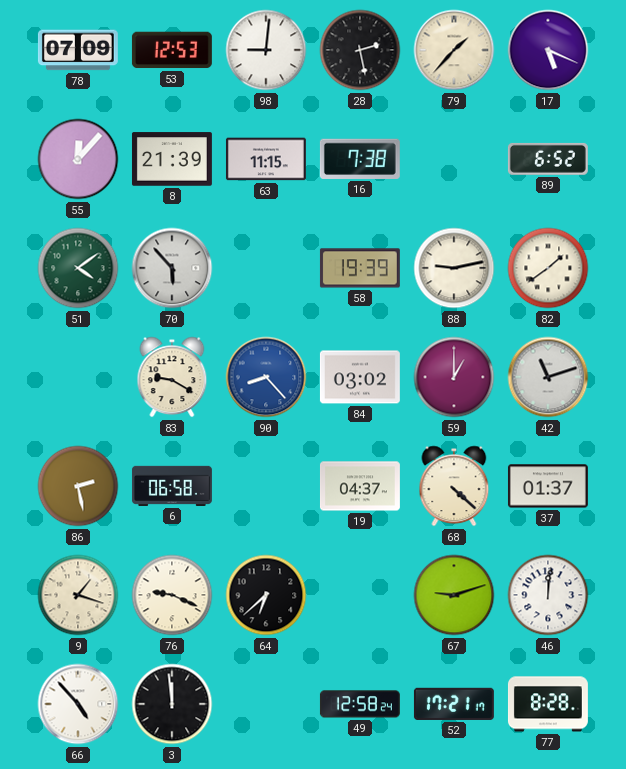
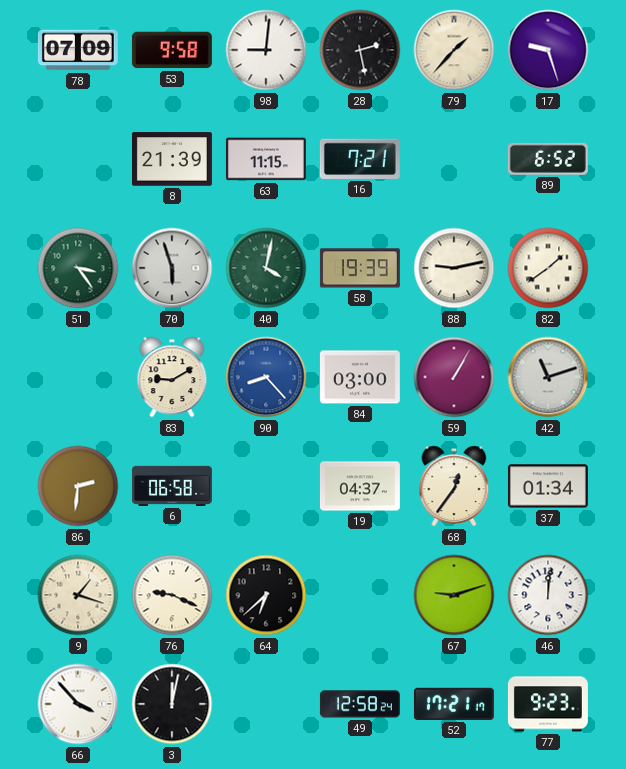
53: 12:53 -> 9:58 (172, 50)
17: 5:19 -> 9:27 (548, 50)
55: 12:07 -> none (78, 159)
16: 7:38 -> 7:21 (360, 159)
51: 4:09 -> 3:24 (78, 268)
70: 5:53 -> 5:57 (172, 268)
40: none -> 4:02 (266, 268)
83: 9:20 -> 9:10 (172, 377)
84: 03:02 -> 03:00 (360, 377)
59: 1:00 -> 1:05 (454, 377)
86: 2:28 -> 2:31 (78, 486)
68: 4:22 -> 12:36 (454, 486)
37: 01:37 -> 01:34 (548, 486)
66: 4:53 -> 3:53 (78, 704)
3: 11:59 -> 12:02 (172, 704)
77: 8:28 -> 9:23 (548, 704)
